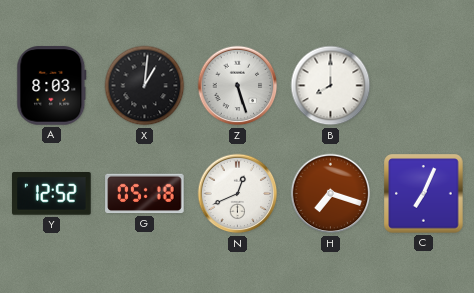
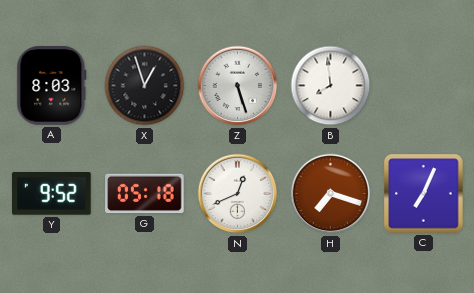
X: 1:01 -> 12:57 (145, 86)
B: 8:00 -> 7:59 (331, 86)
Y: 12:52 -> 9:52 (52, 194)
